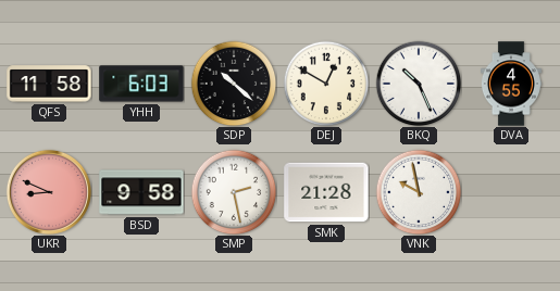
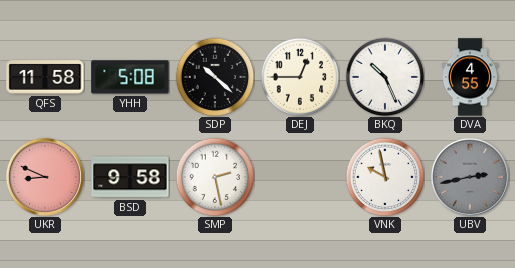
YHH: 6:03 -> 5:08 (130, 77)
DEJ: 12:50 -> 12:45 (300, 77)
SMK: 21:28 -> none (326, 192)
UBV: none -> 2:43 (470, 177)
